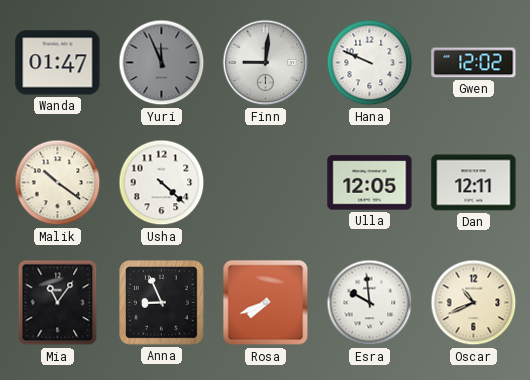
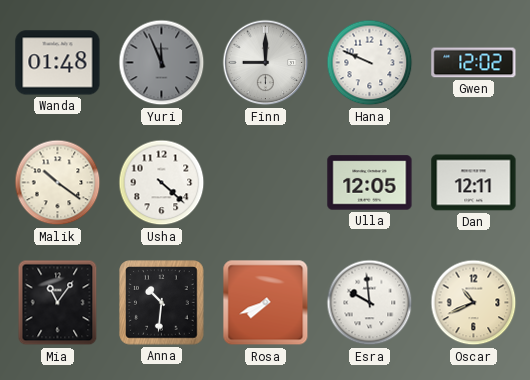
Wanda: 01:47 -> 01:48 (58, 63)
Finn: 9:01 -> 9:00 (266, 63)
Anna: 8:56 -> 10:31 (162, 303)
